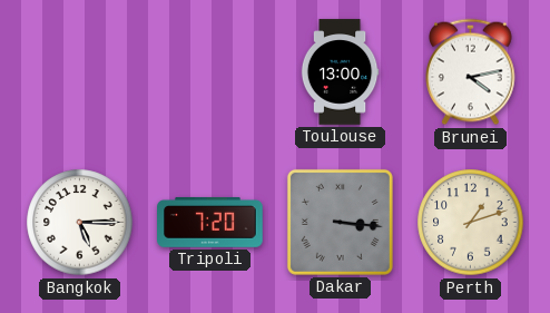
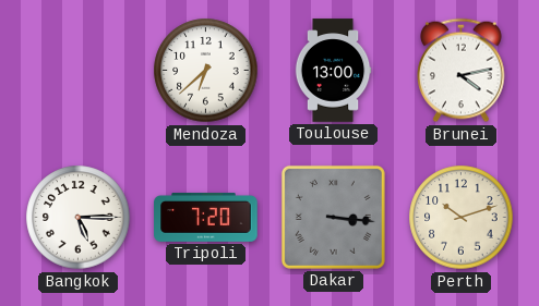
Mendoza: none -> 6:38 (206, 71)
Perth: 1:12 -> 10:12 (462, 218)
